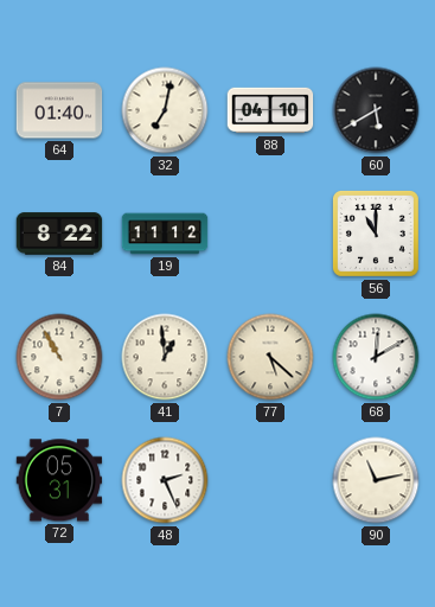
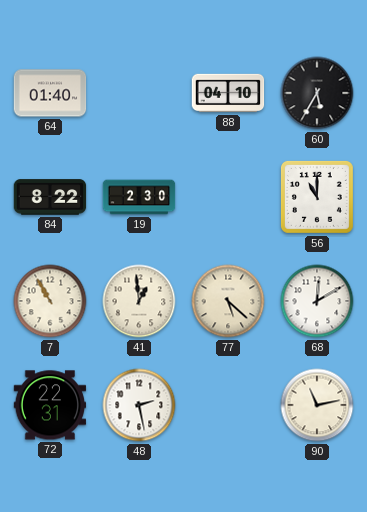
32: 7:02 -> none (165, 110)
60: 5:40 -> 5:35 (317, 93)
19: 11:12 -> 2:30 (139, 197)
72: 05:31 -> 22:31 (50, 405)
48: 2:26 -> 2:28 (139, 405)
